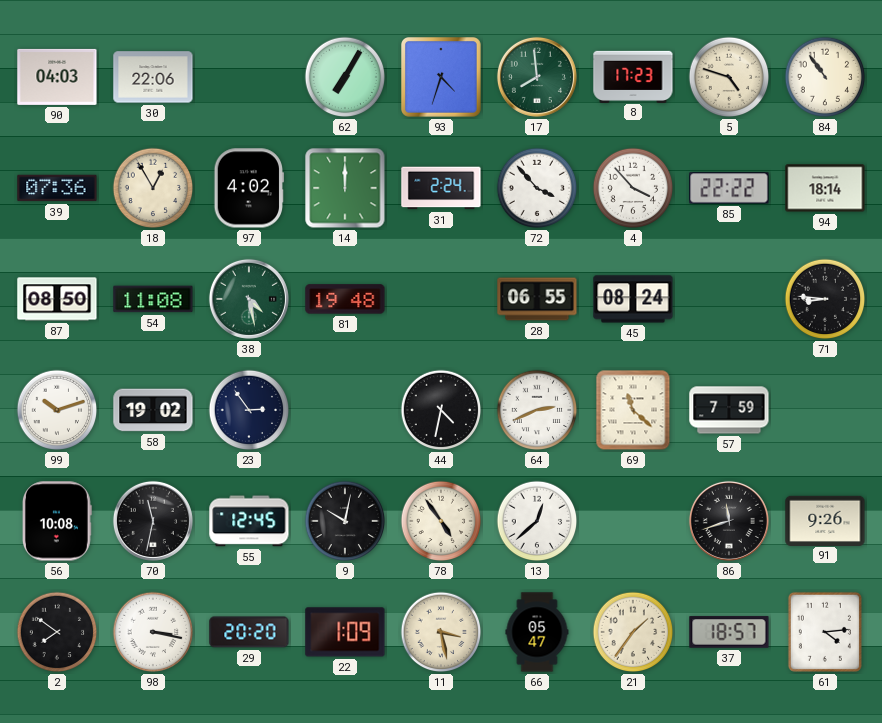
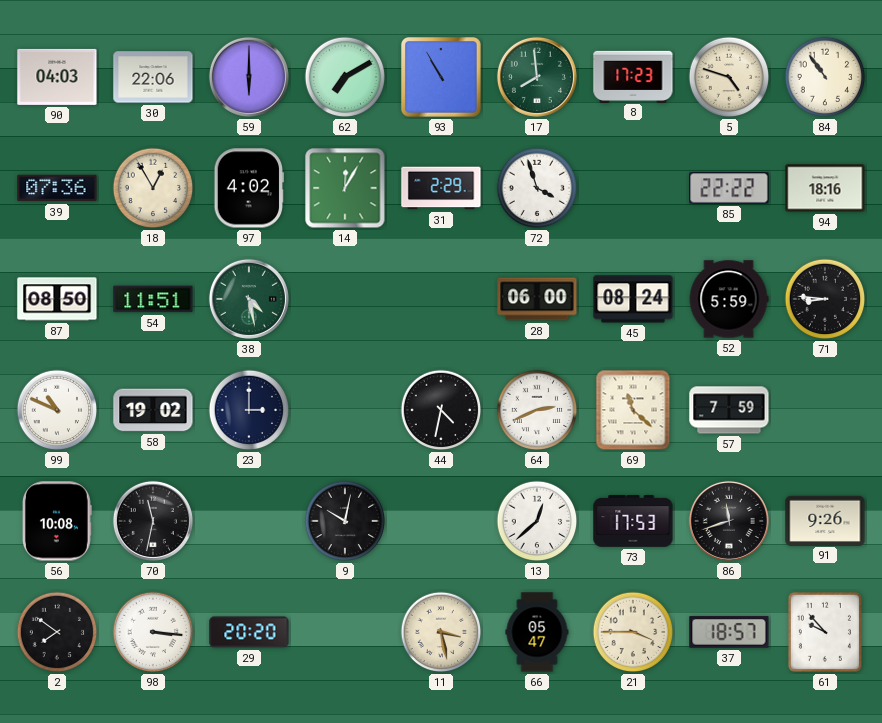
59: none -> 6:00 (249, 77)
62: 7:05 -> 7:10 (345, 77)
93: 4:33 -> 10:55 (442, 78)
14: 12:00 -> 12:05 (345, 188)
31: 2:24 -> 2:29 (441, 188)
72: 3:53 -> 3:57 (537, 188)
4: 3:53 -> none (633, 188)
94: 18:14 -> 18:16 (825, 188)
54: 11:08 -> 11:51 (153, 299)
81: 19:48 -> none (345, 299)
28: 06:55 -> 06:00 (537, 299)
52: none -> 5:59 (729, 299)
99: 10:12 -> 10:49 (57, 410)
23: 2:54 -> 3:00 (249, 410)
55: 12:45 -> none (249, 521)
78: 4:54 -> none (441, 521)
73: none -> 17:53 (633, 522)
98: 3:17 -> 3:16 (153, 632)
22: 1:09 -> none (345, 632)
21: 1:36 -> 3:45 (633, 632)
61: 4:14 -> 9:53 (825, 632)
